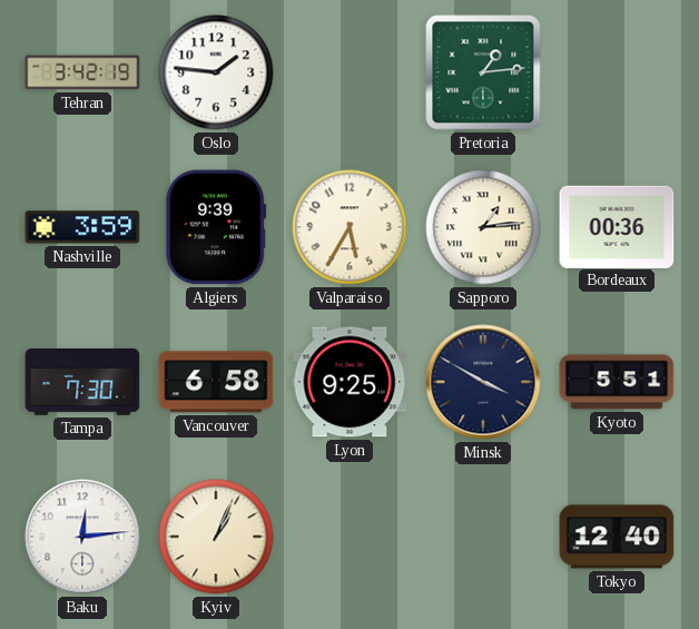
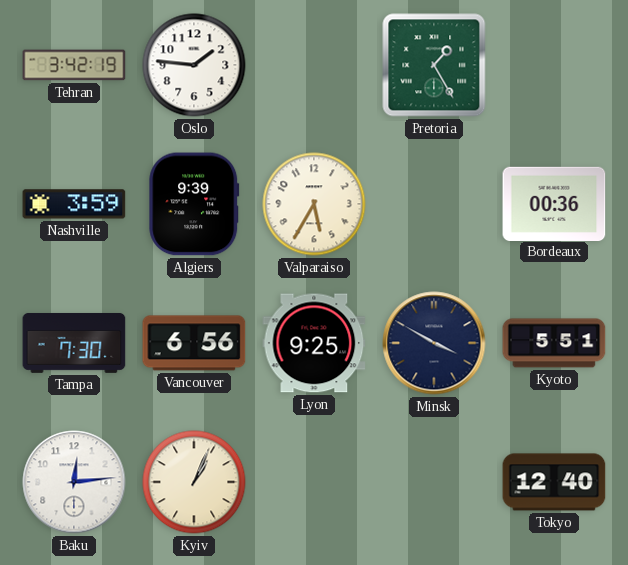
Pretoria: 1:14 -> 1:25 (434, 65)
Sapporo: 1:14 -> none (483, 227)
Vancouver: 6:58 -> 6:56 (194, 343)
